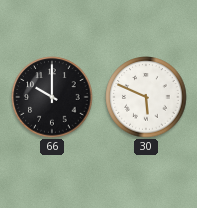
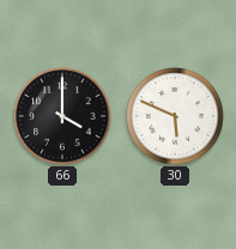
66: 10:00 -> 4:00 (62, 116)
